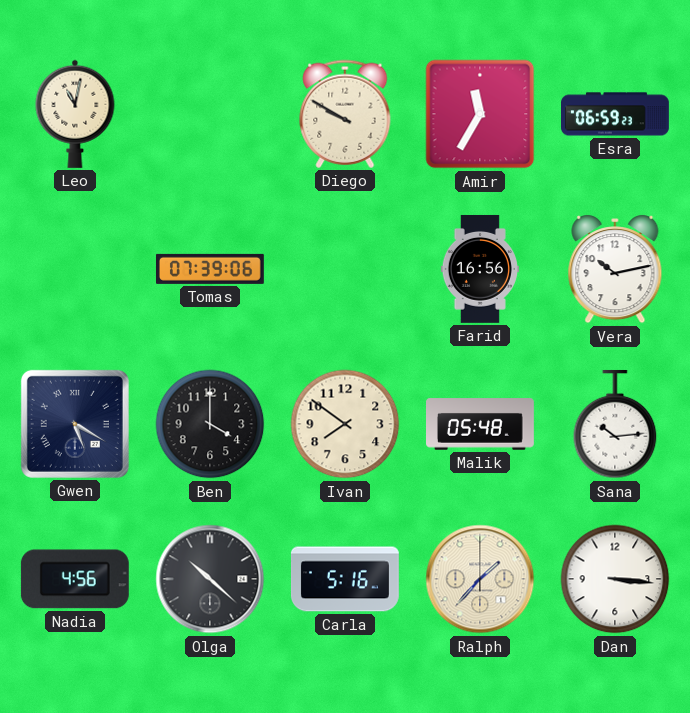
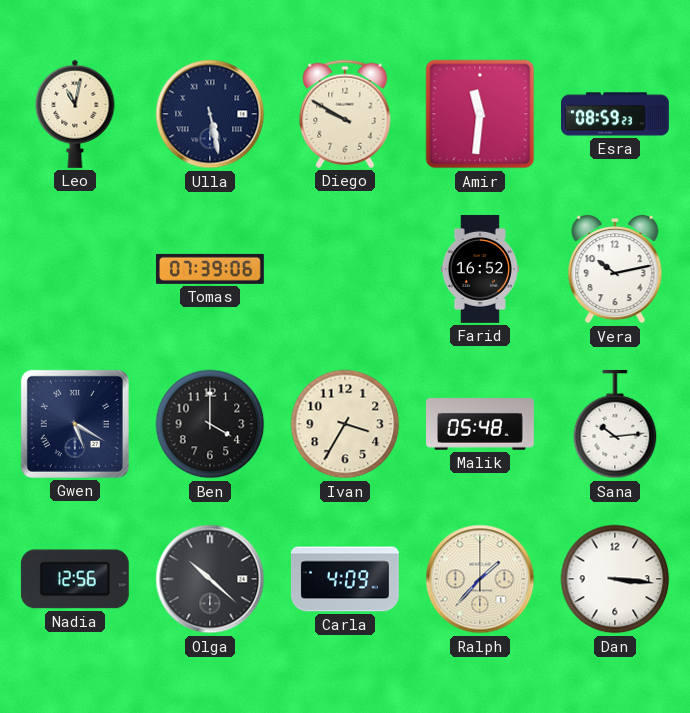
Ulla: none -> 5:28 (210, 114)
Amir: 11:35 -> 11:31 (480, 114)
Esra: 06:59 -> 08:59 (616, 114)
Farid: 16:56 -> 16:52 (480, 269)
Ivan: 7:51 -> 3:35 (345, 424)
Nadia: 4:56 -> 12:56 (75, 579)
Carla: 5:16 -> 4:09 (345, 579)
